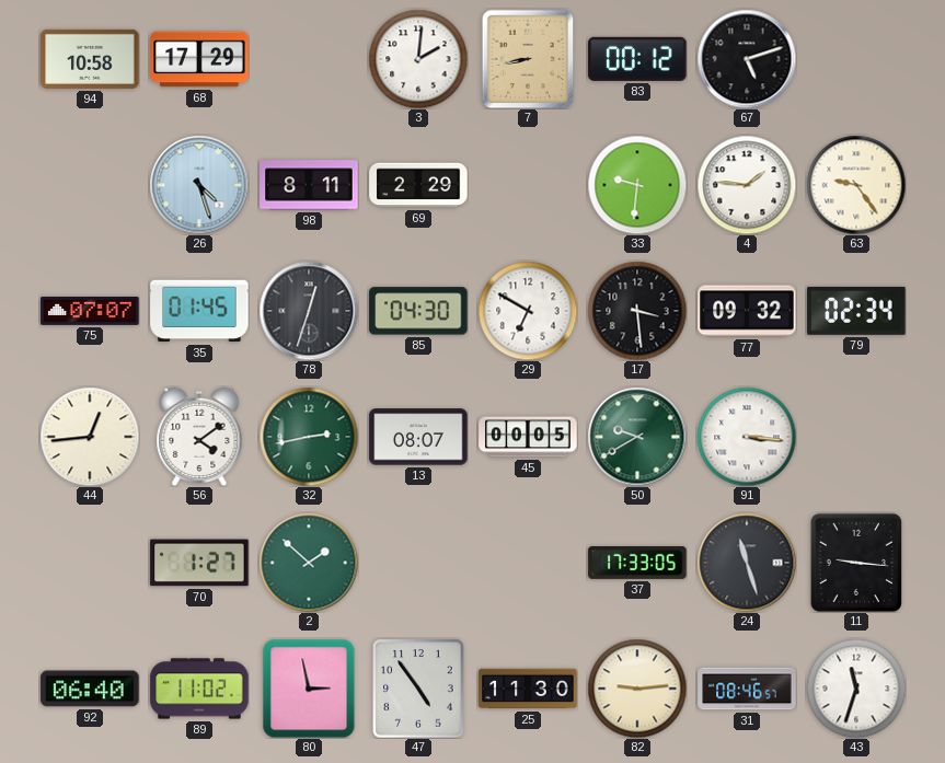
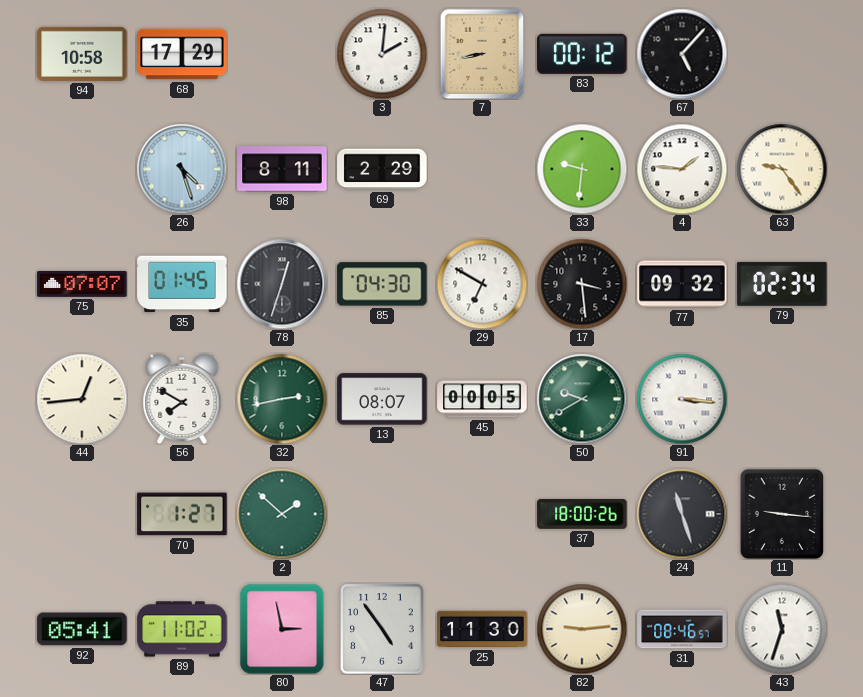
67: 5:12 -> 5:07 (682, 54)
56: 4:09 -> 7:50 (182, 399)
37: 17:33 -> 18:00 (582, 514)
92: 06:40 -> 05:41 (82, 629)
